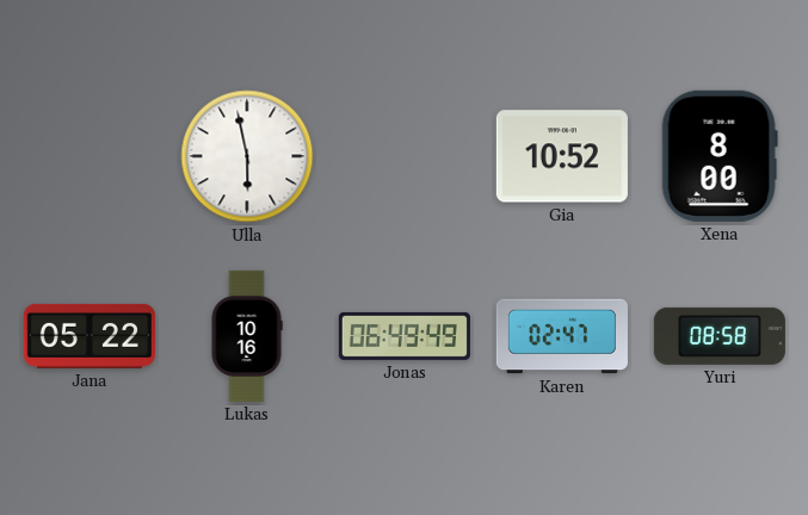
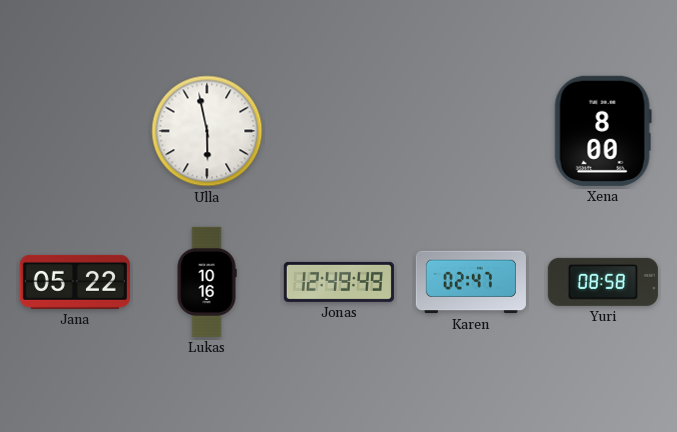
Gia: 10:52 -> none (562, 156)
Jonas: 06:49 -> 12:49 (339, 282)
